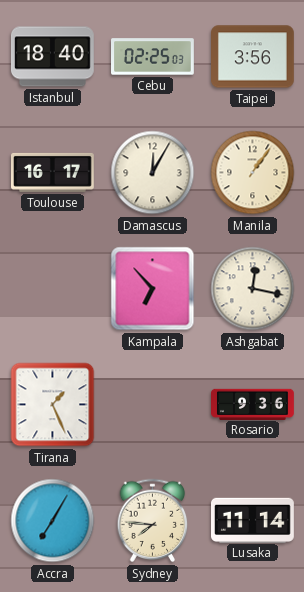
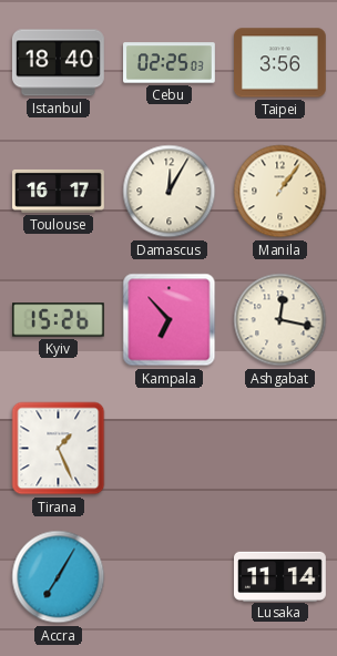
Kyiv: none -> 15:26 (59, 320)
Rosario: 9:36 -> none (253, 404)
Sydney: 7:46 -> none (153, 521)
